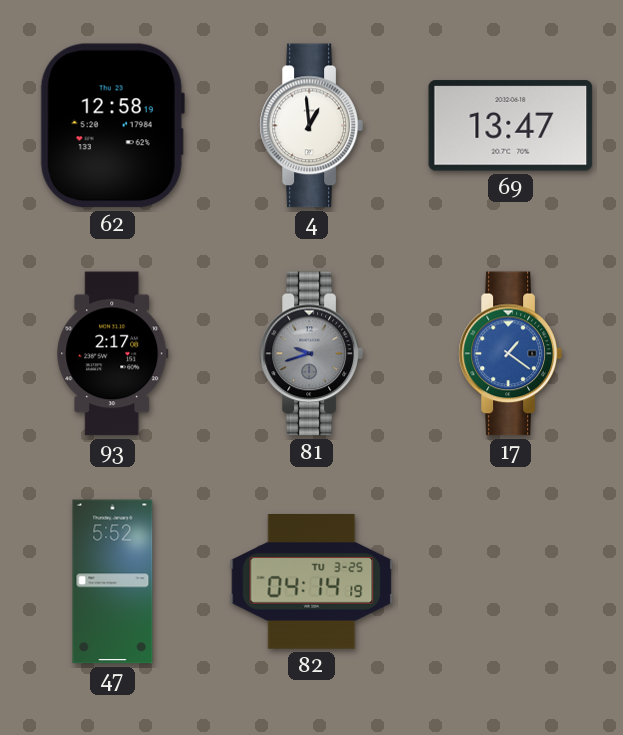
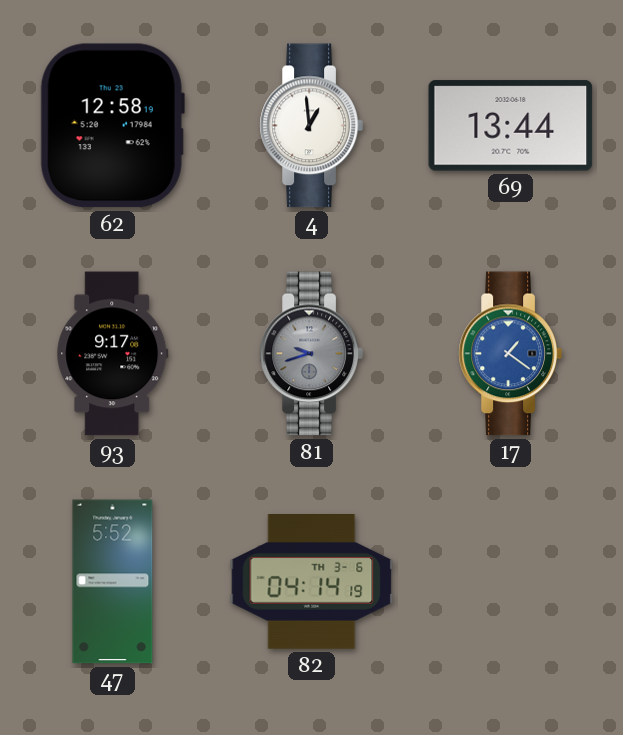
69: 13:47 -> 13:44 (511, 126)
93: 2:17 -> 9:17 (113, 354)
82 date: TU 3-25 -> TH 3-6 (312, 582)
